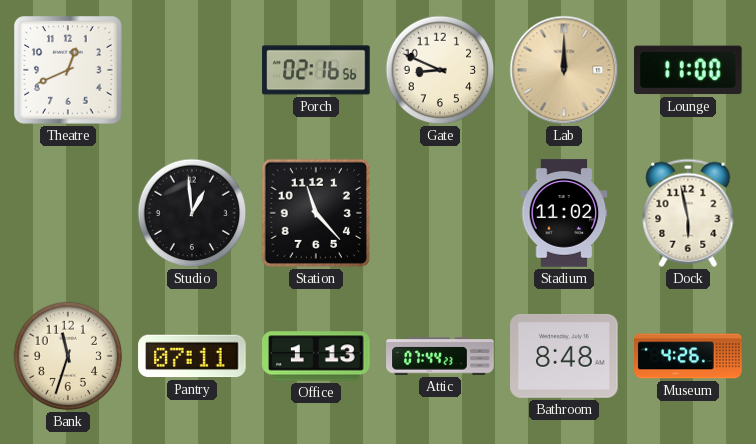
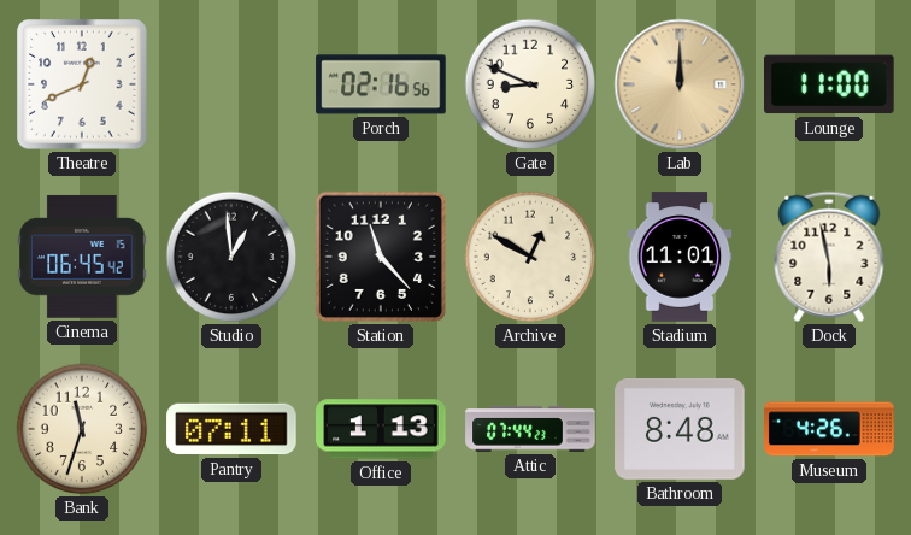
Cinema: none -> 06:45 (82, 257)
Archive: none -> 12:50 (530, 257)
Stadium: 11:02 -> 11:01 (680, 257)
